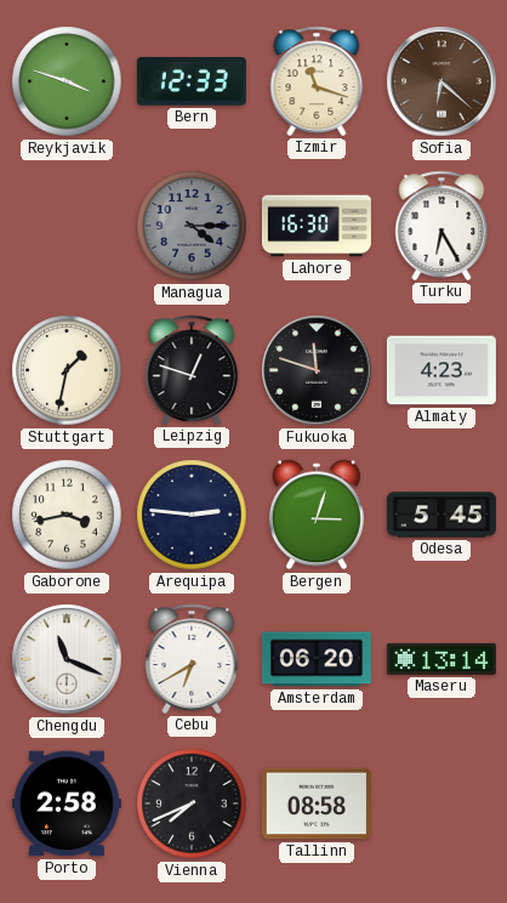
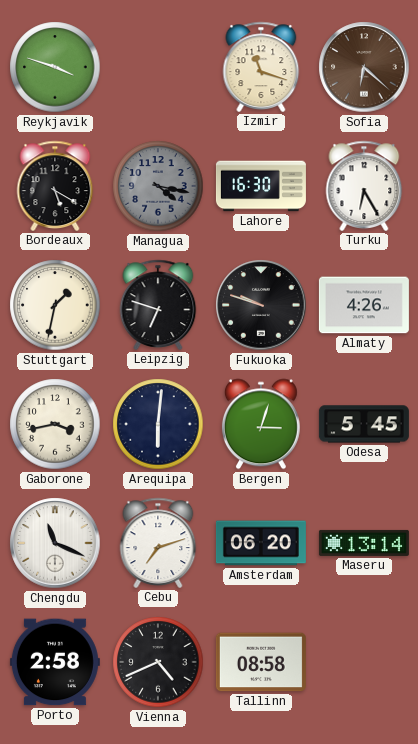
Bern: 12:33 -> none (192, 83)
Bordeaux: none -> 5:20 (55, 186)
Managua: 4:15 -> 4:17 (158, 186)
Leipzig: 12:48 -> 6:48 (158, 305)
Fukuoka: 11:48 -> 9:48 (261, 305)
Almaty: 4:23 -> 4:26 (364, 305)
Arequipa: 2:46 -> 6:01 (158, 424)
Cebu: 6:40 -> 7:12 (158, 543)
Vienna: 7:41 -> 4:41 (158, 662)
